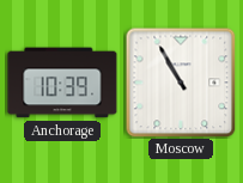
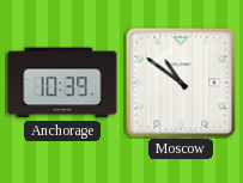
Moscow: 10:55 -> 10:51 (181, 83)
